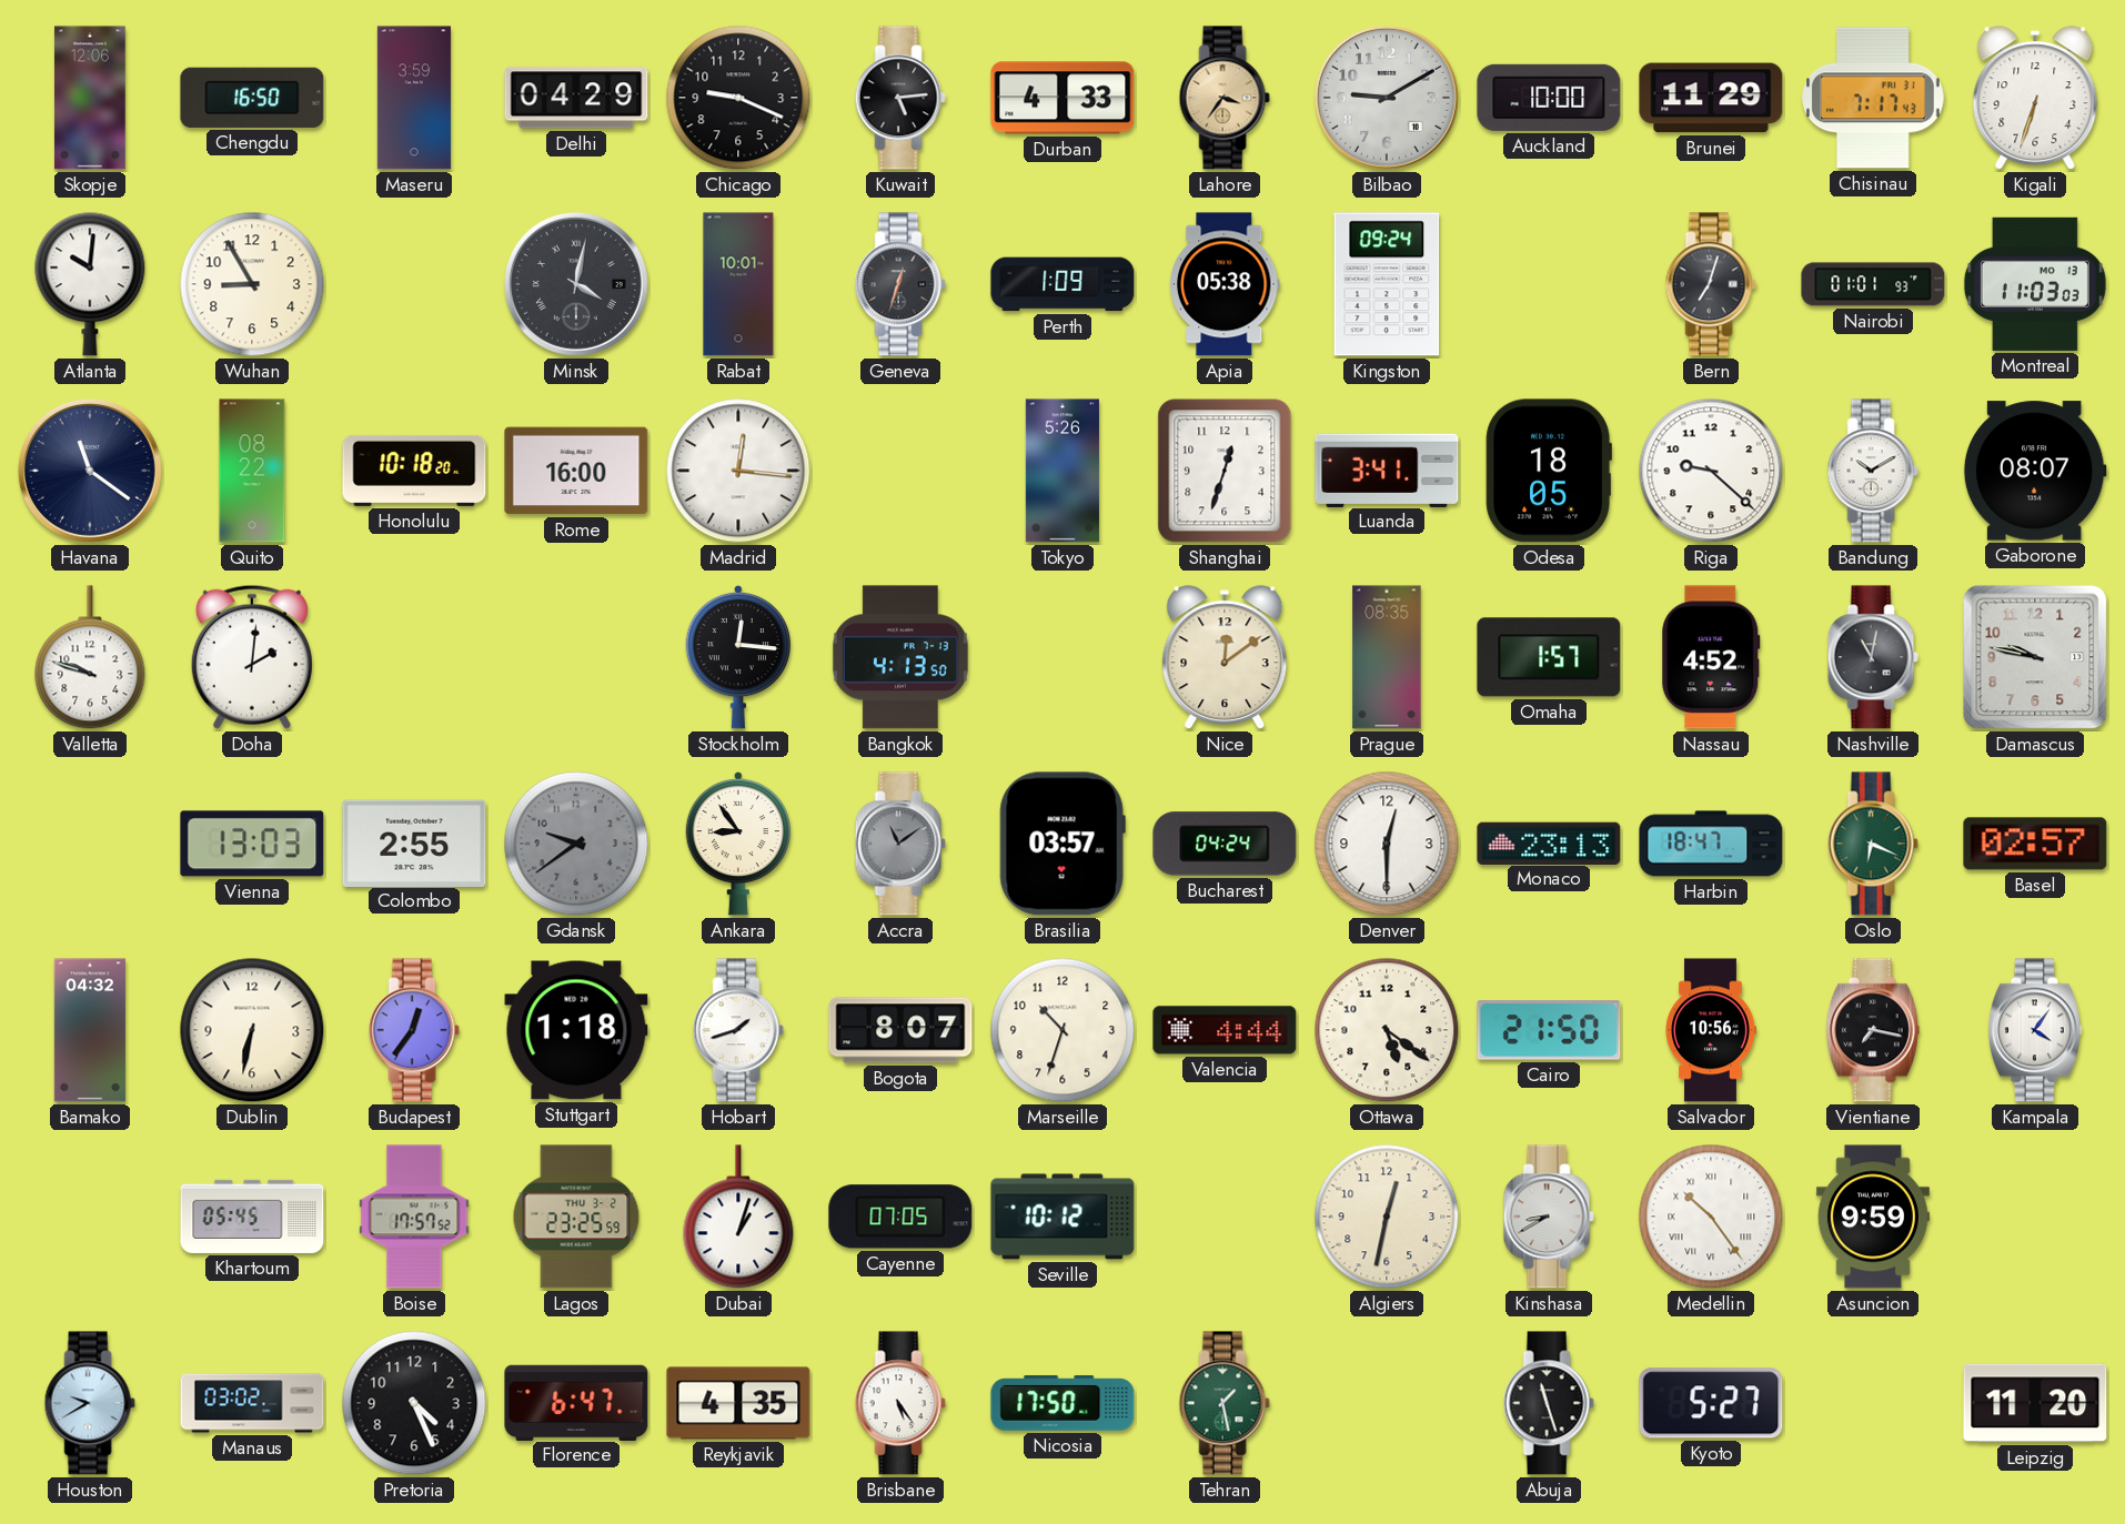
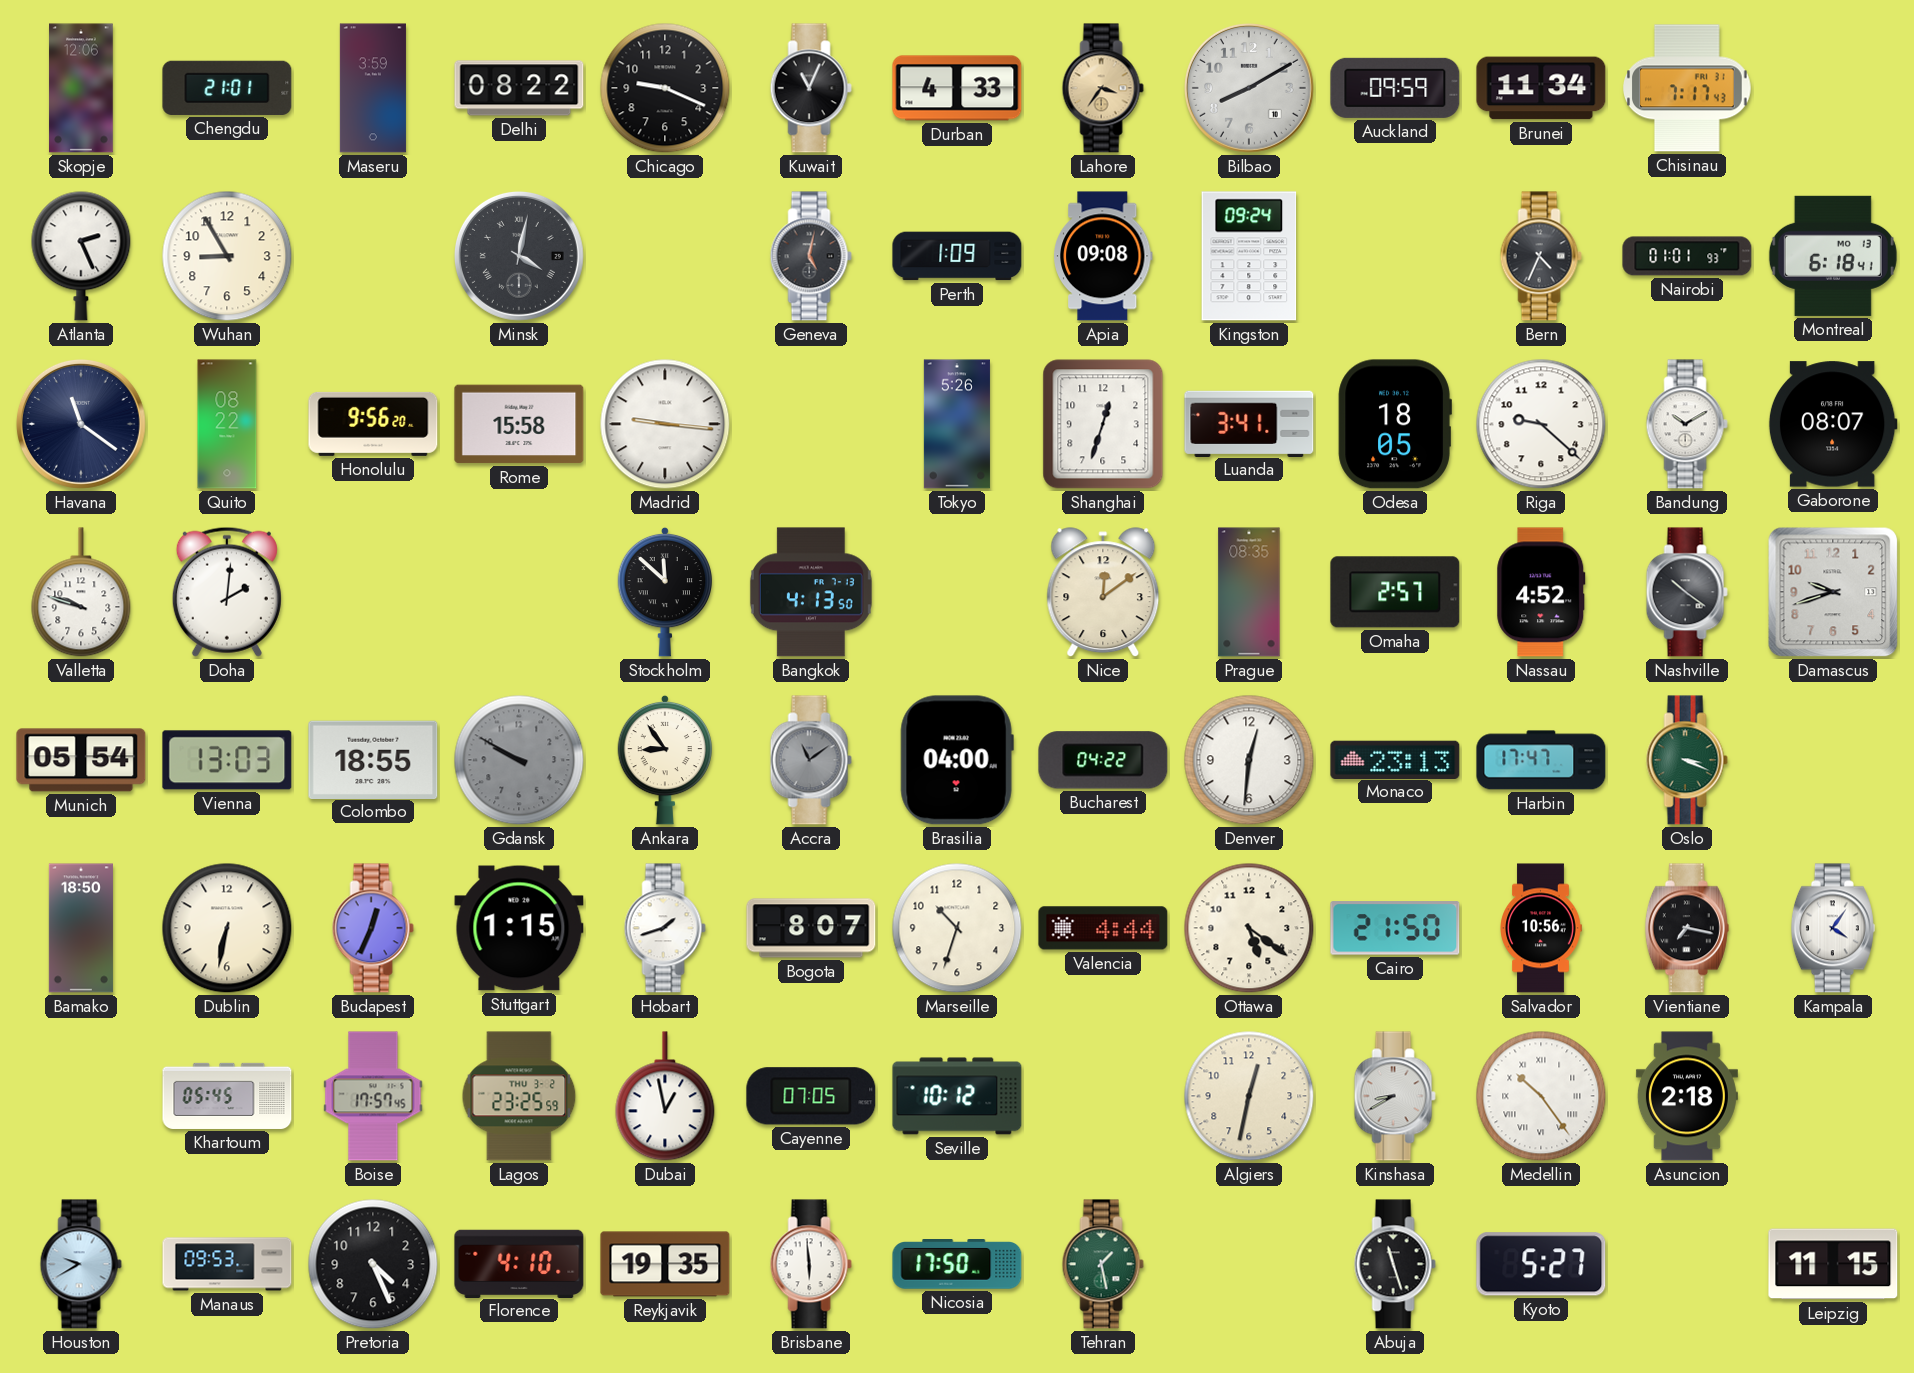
Chengdu: 16:50 -> 21:01 (227, 88)
Delhi: 04:29 -> 08:22 (519, 88)
Kuwait: 5:14 -> 11:04 (811, 88)
Bilbao: 9:10 -> 8:10 (1249, 88)
Auckland: 10:00 -> 09:59 (1395, 88)
Brunei: 11:29 -> 11:34 (1541, 88)
Kigali: 6:33 -> none (2035, 99)
Atlanta: 10:01 -> 2:26 (81, 256)
Rabat: 10:01 -> none (738, 284)
Geneva: 12:33 -> 5:02 (811, 256)
Apia: 05:38 -> 09:08 (1104, 256)
Bern: 7:03 -> 4:34 (1541, 256)
Montreal: 11:03 -> 6:18 (1833, 256)
Honolulu: 10:18 -> 9:56 (373, 424)
Rome: 16:00 -> 15:58 (519, 424)
Madrid: 12:16 -> 9:16 (665, 424)
Stockholm: 12:16 -> 11:52 (665, 592)
Omaha: 1:57 -> 2:57 (1395, 592)
Nashville: 11:02 -> 10:21 (1687, 592)
Damascus: 9:47 -> 9:42 (1833, 592)
Munich: none -> 05:54 (81, 760)
Colombo: 2:55 -> 18:55 (373, 759)
Gdansk: 9:39 -> 9:50 (519, 760)
Brasilia: 03:57 -> 04:00 (957, 760)
Bucharest: 04:24 -> 04:22 (1103, 760)
Denver: 12:30 -> 12:31 (1249, 760)
Harbin: 18:47 -> 17:47 (1541, 760)
Oslo: 6:19 -> 3:19 (1687, 760)
Basel: 02:57 -> none (2035, 844)
Bamako: 04:32 -> 18:50 (81, 928)
Budapest: 12:36 -> 12:34 (373, 928)
Stuttgart: 1:18 -> 1:15 (519, 928)
Boise: 17:57:52 -> 17:57:45 (373, 1096)
Dubai: 1:03 -> 12:58 (665, 1096)
Asuncion: 9:59 -> 2:18 (1687, 1096)
Manaus: 03:02 -> 09:53 (227, 1264)
Florence: 6:47 -> 4:10 (519, 1263)
Reykjavik: 4:35 -> 19:35 (665, 1264)
Brisbane: 5:24 -> 5:59 (811, 1264)
Leipzig: 11:20 -> 11:15 (1833, 1264)
